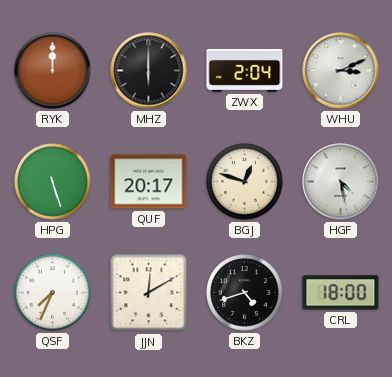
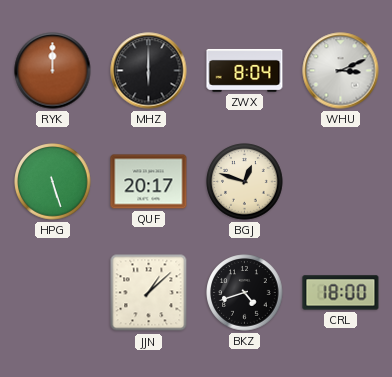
ZWX: 2:04 -> 8:04 (245, 70)
HGF: 4:28 -> none (341, 182)
QSF: 7:34 -> none (53, 293)
JJN: 12:10 -> 1:08 (149, 293)
